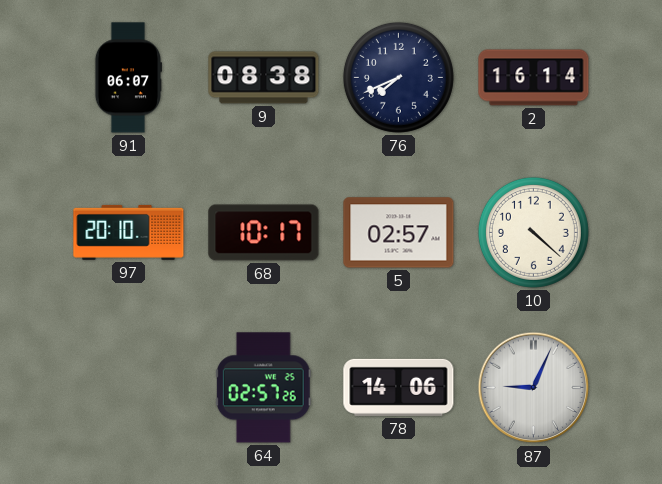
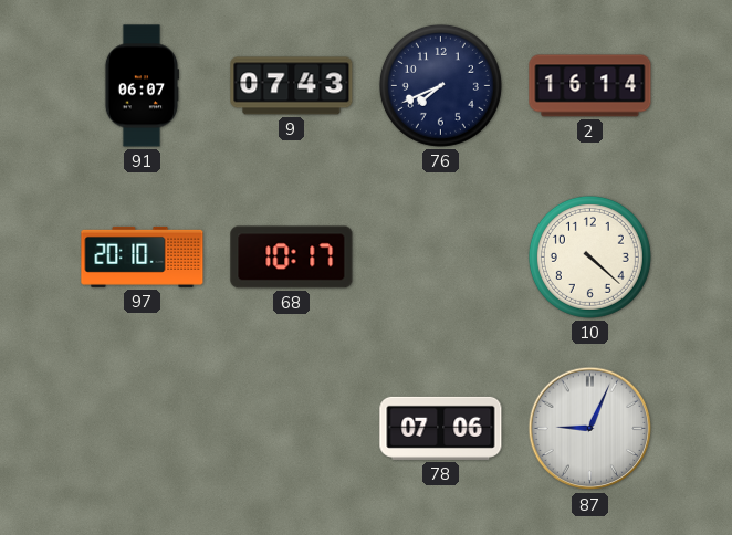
9: 08:38 -> 07:43 (292, 86)
5: 02:57 -> none (399, 233)
64: 02:57 -> none (263, 388)
78: 14:06 -> 07:06 (441, 428)
